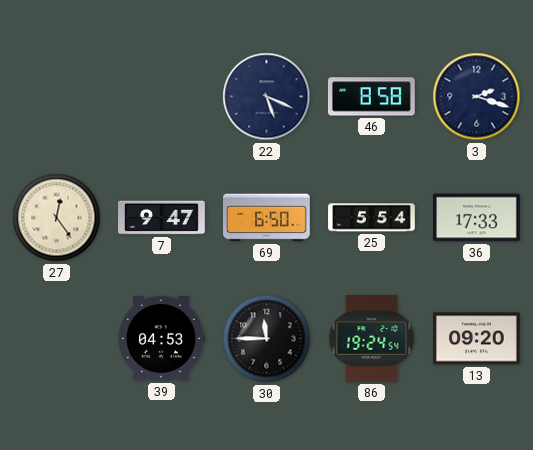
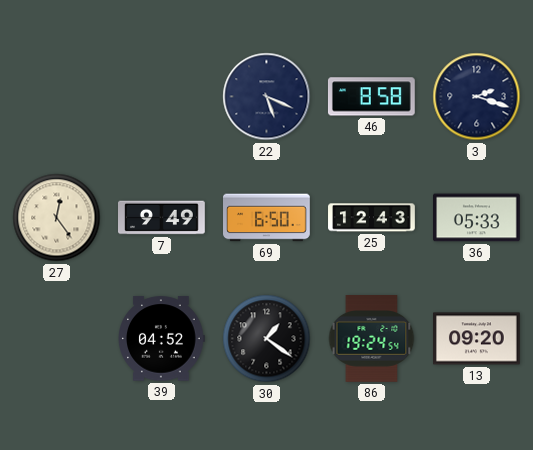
7: 9:47 -> 9:49 (162, 218)
25: 5:54 -> 12:43 (372, 218)
36: 17:33 -> 05:33 (477, 218)
39: 04:53 -> 04:52 (162, 339)
30: 11:45 -> 1:21 (267, 339)
